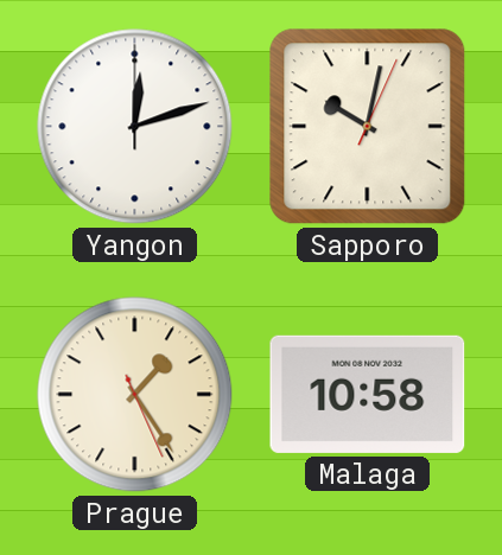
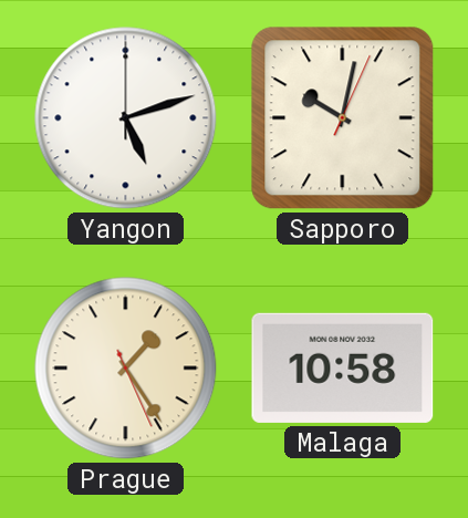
Yangon: 12:12 -> 5:12 (126, 118)
